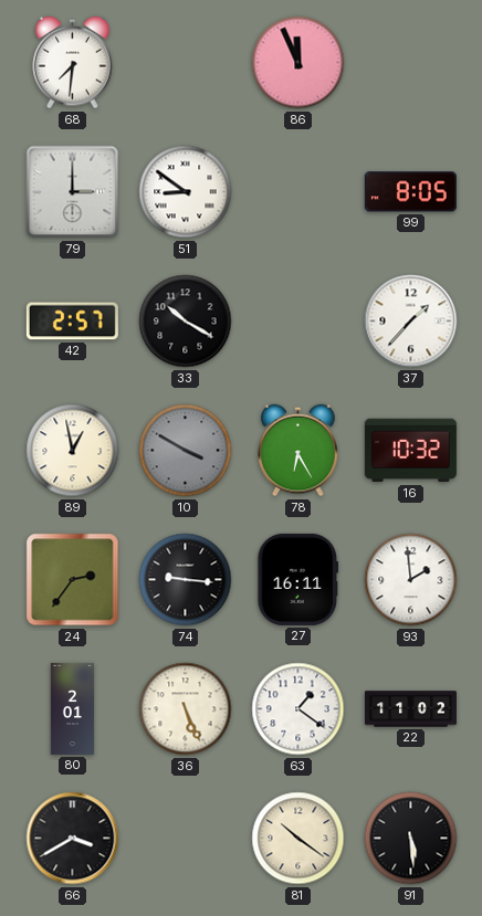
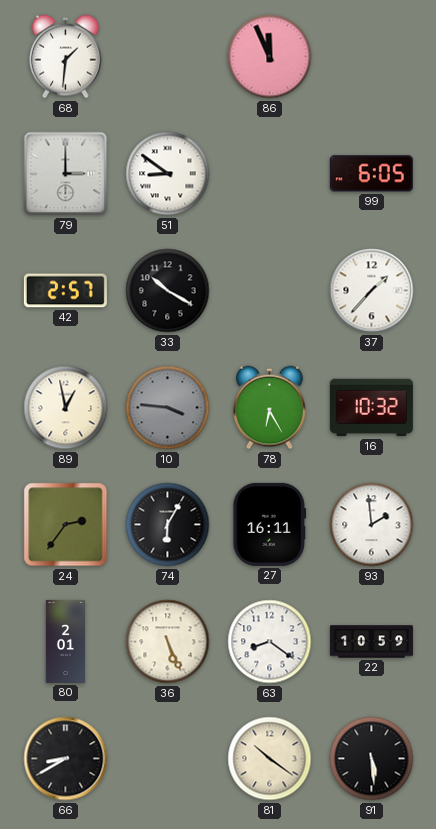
68: 7:31 -> 1:31 (66, 57)
99: 8:05 -> 6:05 (371, 174)
10: 3:50 -> 3:46 (168, 408)
74: 9:16 -> 6:05 (168, 525)
63: 1:21 -> 8:21 (270, 642)
22: 11:02 -> 10:59 (371, 642)
66: 3:40 -> 8:40 (66, 759)
